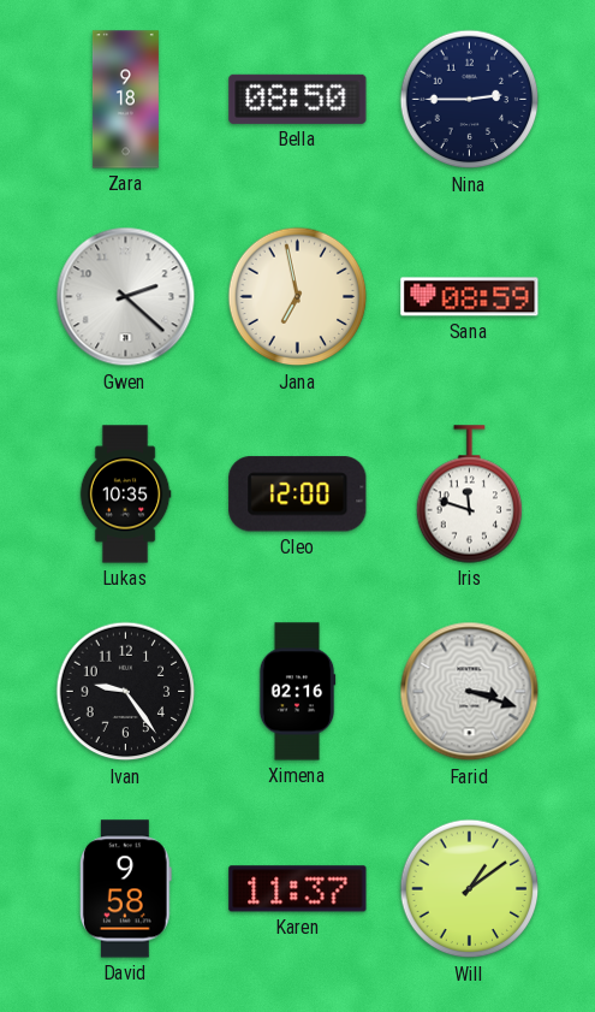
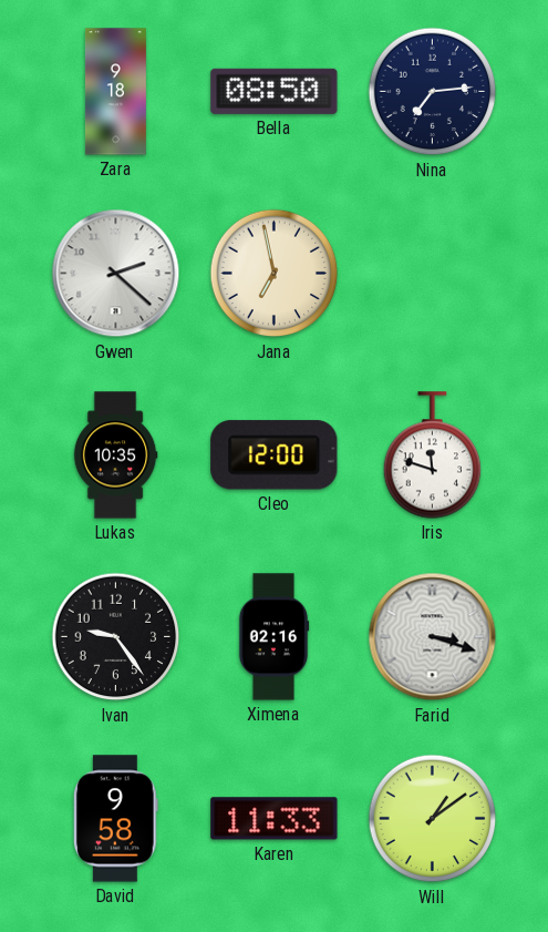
Nina: 2:45 -> 7:14 (433, 92)
Sana: 08:59 -> none (470, 297)
Karen: 11:37 -> 11:33 (275, 819)
